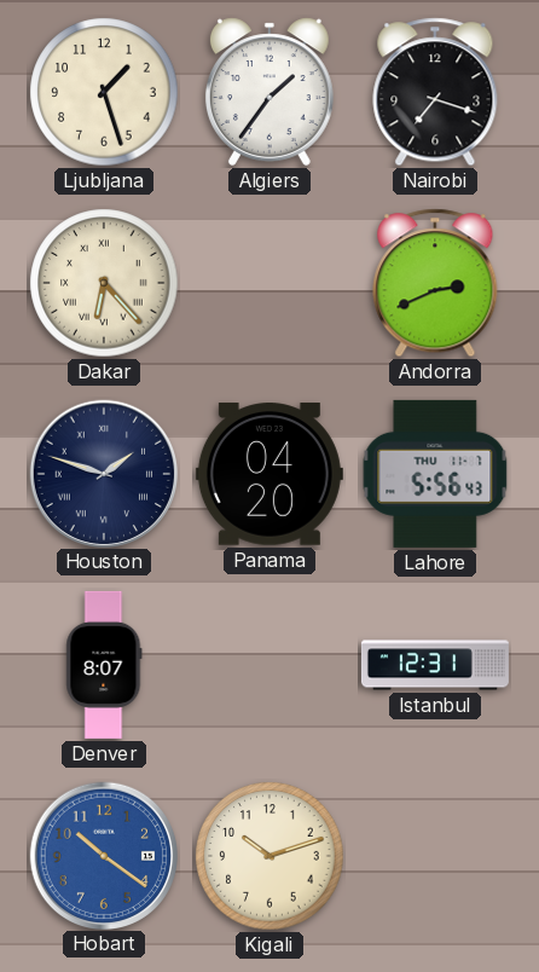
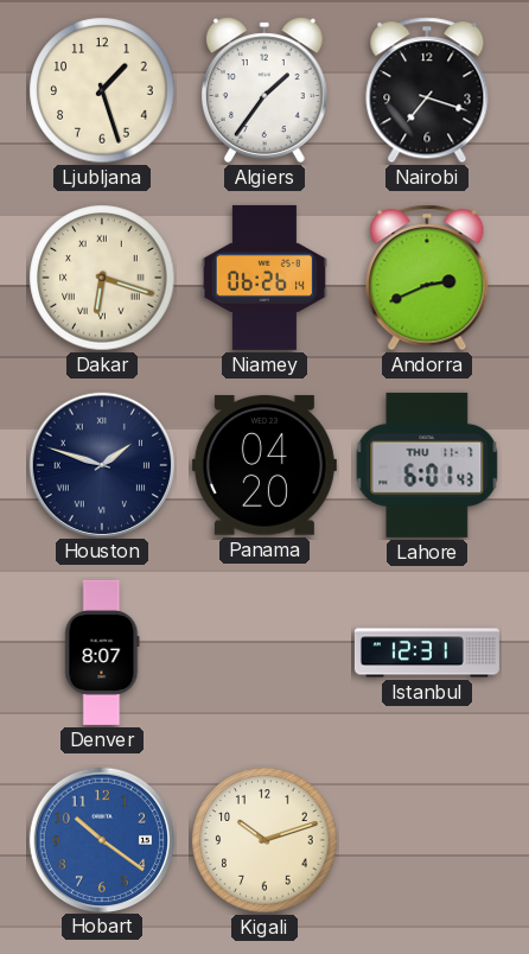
Dakar: 6:23 -> 6:18 (102, 278)
Niamey: none -> 06:26 (264, 278)
Lahore: 5:56 -> 6:01 (427, 465)
